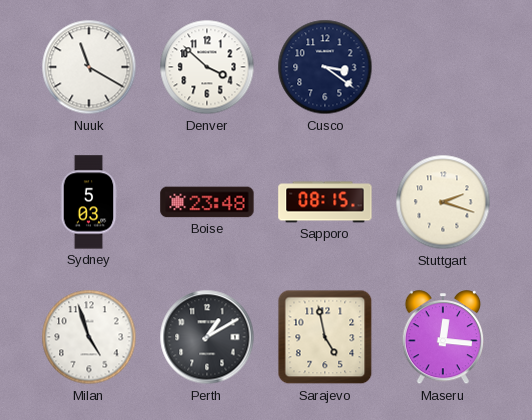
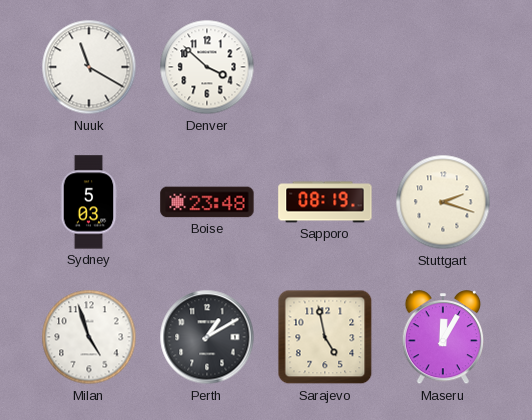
Cusco: 3:21 -> none (325, 67)
Sapporo: 08:15 -> 08:19 (325, 202)
Maseru: 12:16 -> 12:05 (442, 338)
